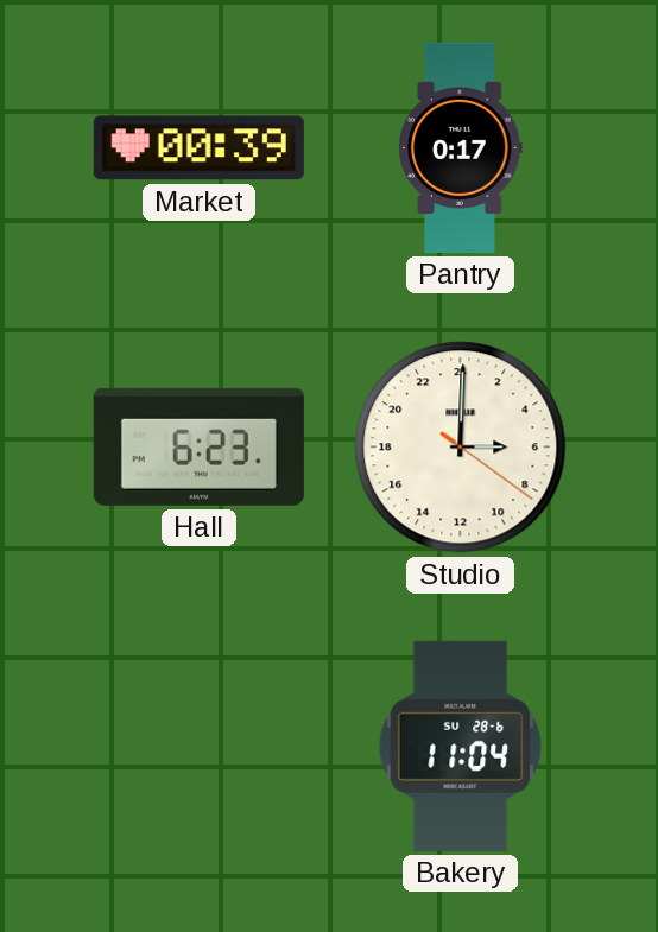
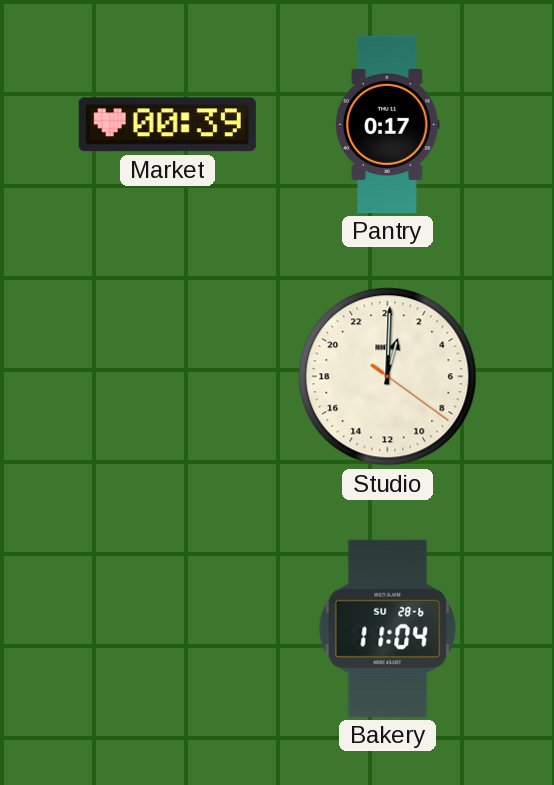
Hall: 6:23 -> none (198, 446)
Studio: 6:00 -> 1:00 (388, 377)
